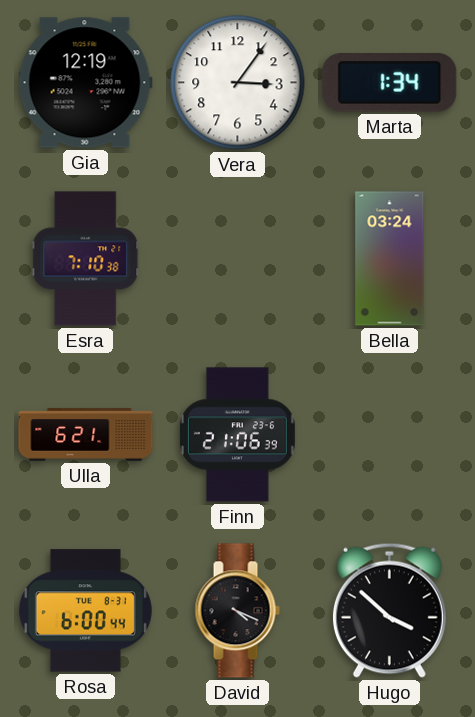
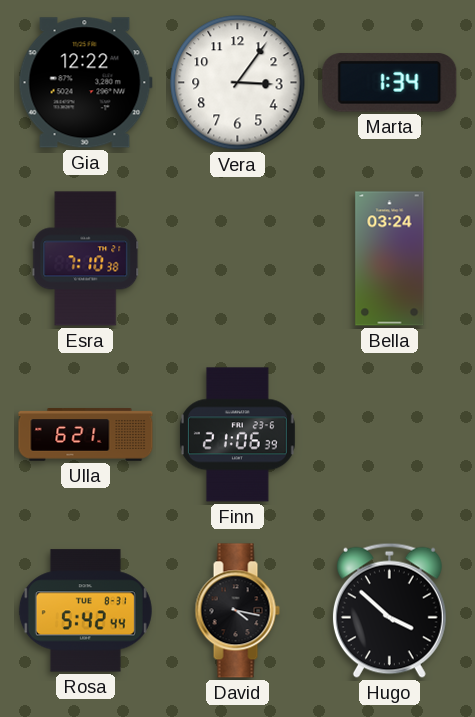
Gia: 12:19 -> 12:22 (85, 83)
Rosa: 6:00 -> 5:42 (85, 611)
David: 4:19 -> 4:17 (237, 611)
